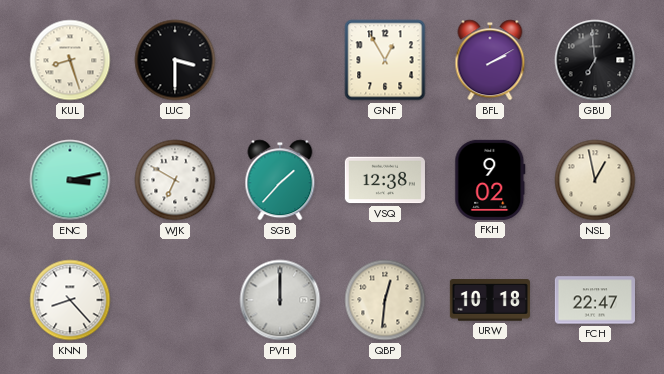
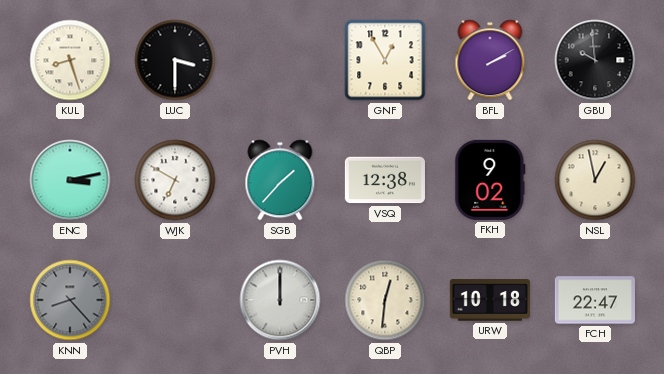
GBU: 6:59 -> 9:59 (595, 60)
KNN dial: white -> grey (70, 300)
